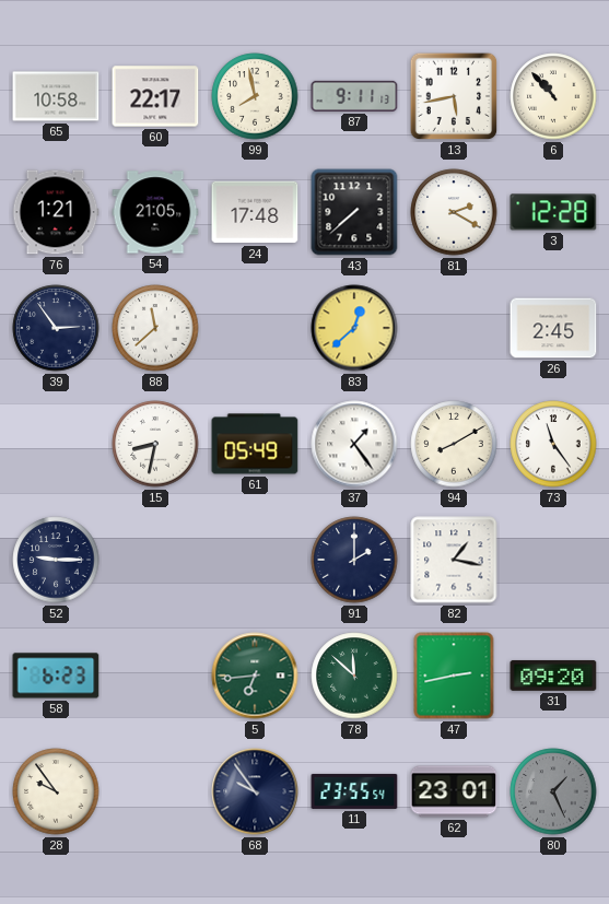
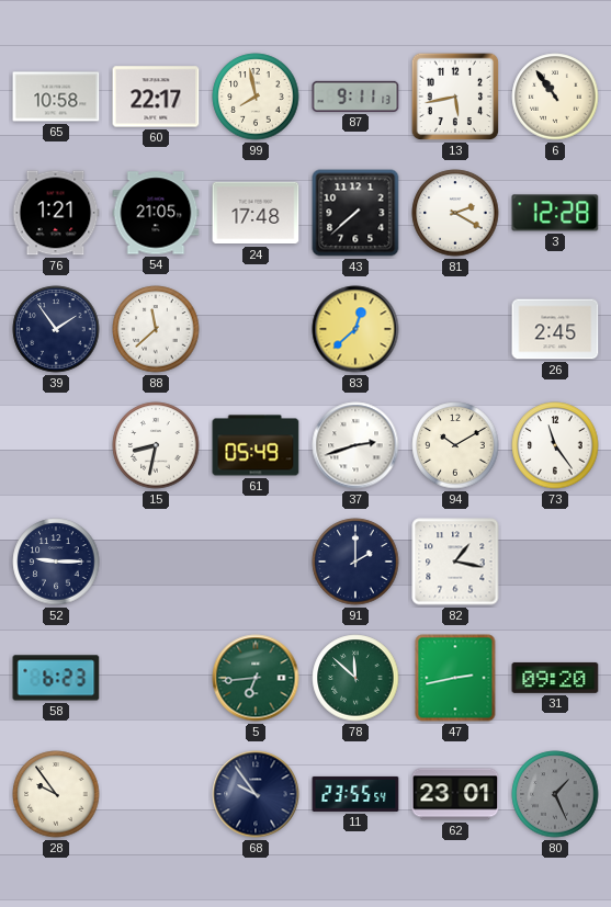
6: 10:53 -> 10:54 (555, 97)
39: 2:54 -> 1:54 (56, 329)
37: 1:24 -> 2:42 (355, 445)
94: 8:10 -> 10:10 (455, 445)
